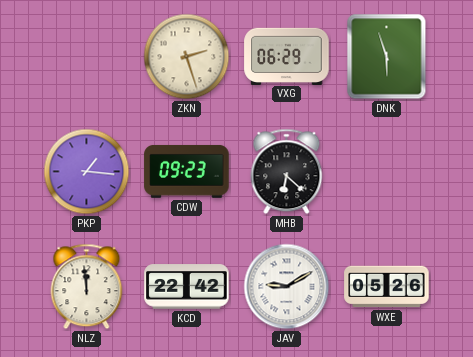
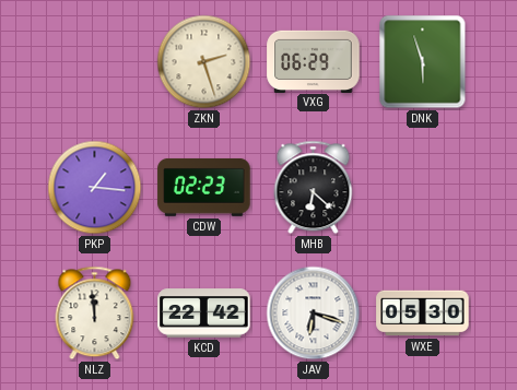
CDW: 09:23 -> 02:23 (204, 187)
JAV: 9:10 -> 6:18 (314, 314)
WXE: 05:26 -> 05:30 (423, 314)
